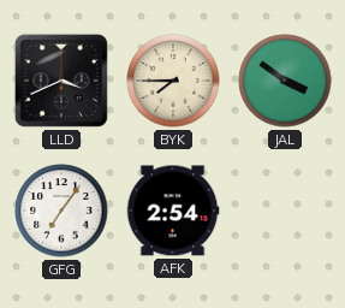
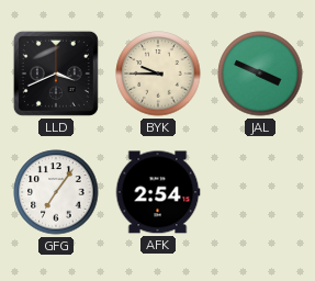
BYK: 7:45 -> 9:45 (158, 74)
JAL: 3:51 -> 3:49 (260, 74)
